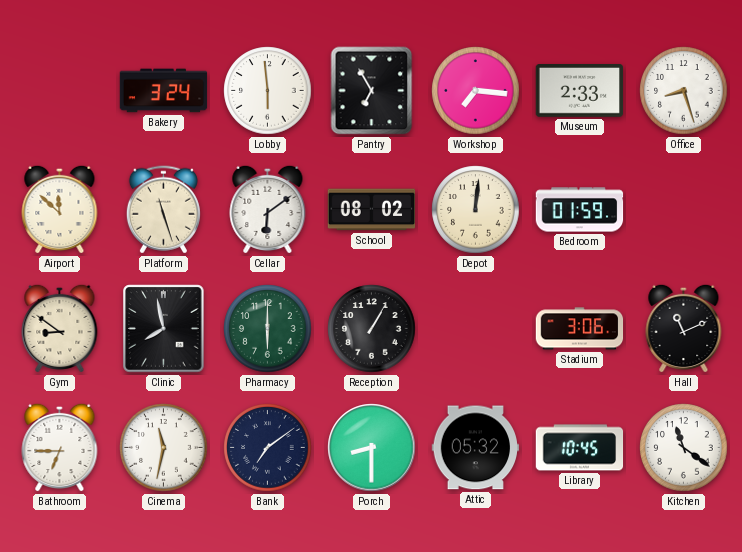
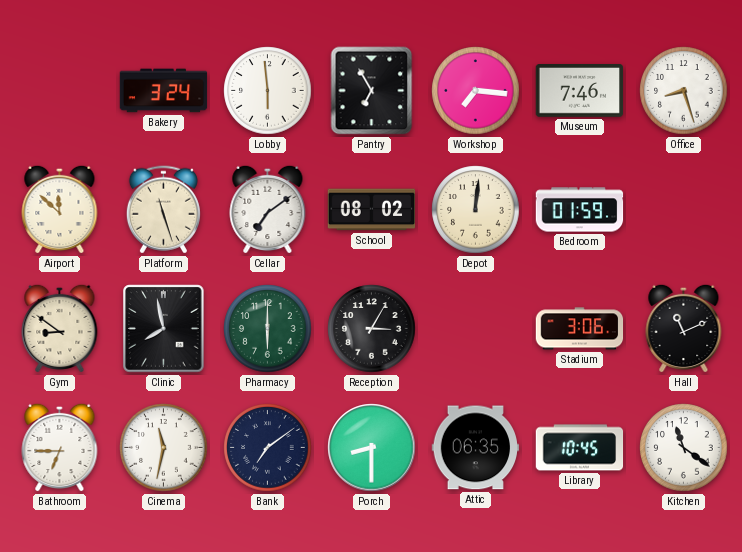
Museum: 2:33 -> 7:46 (580, 91)
Cellar: 6:09 -> 7:09 (268, 209)
Reception: 1:05 -> 3:05 (372, 329)
Attic: 05:32 -> 06:35 (476, 448)
